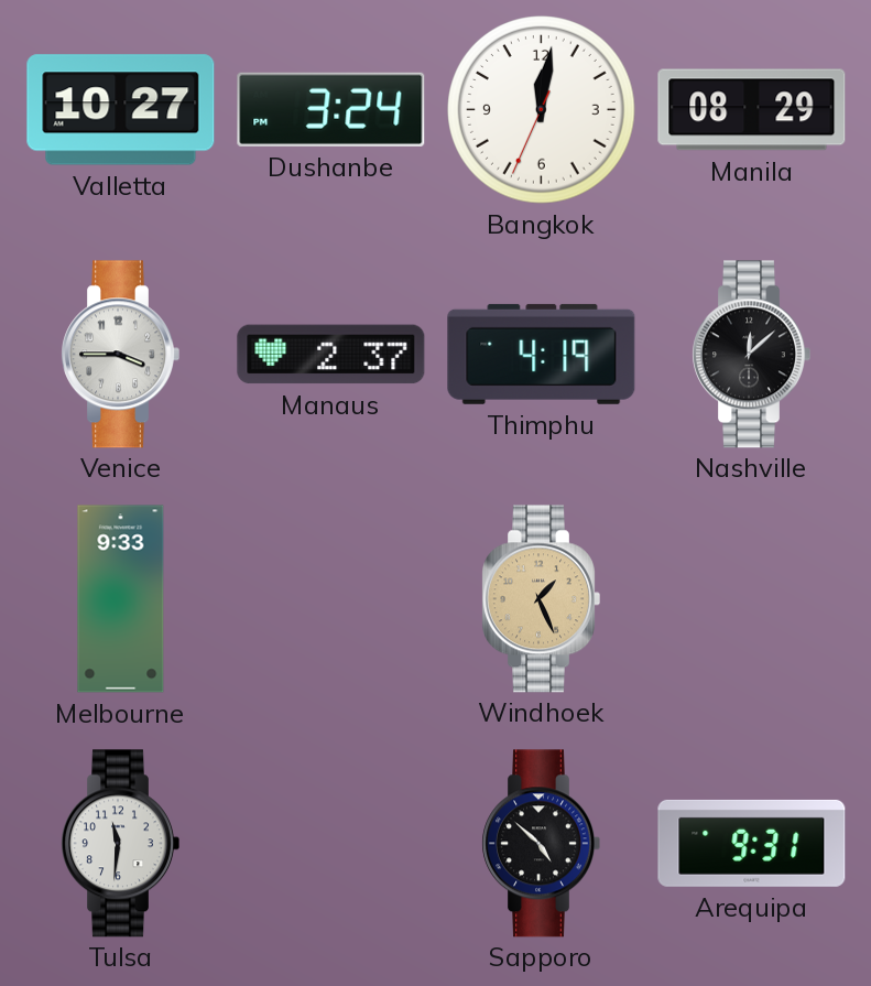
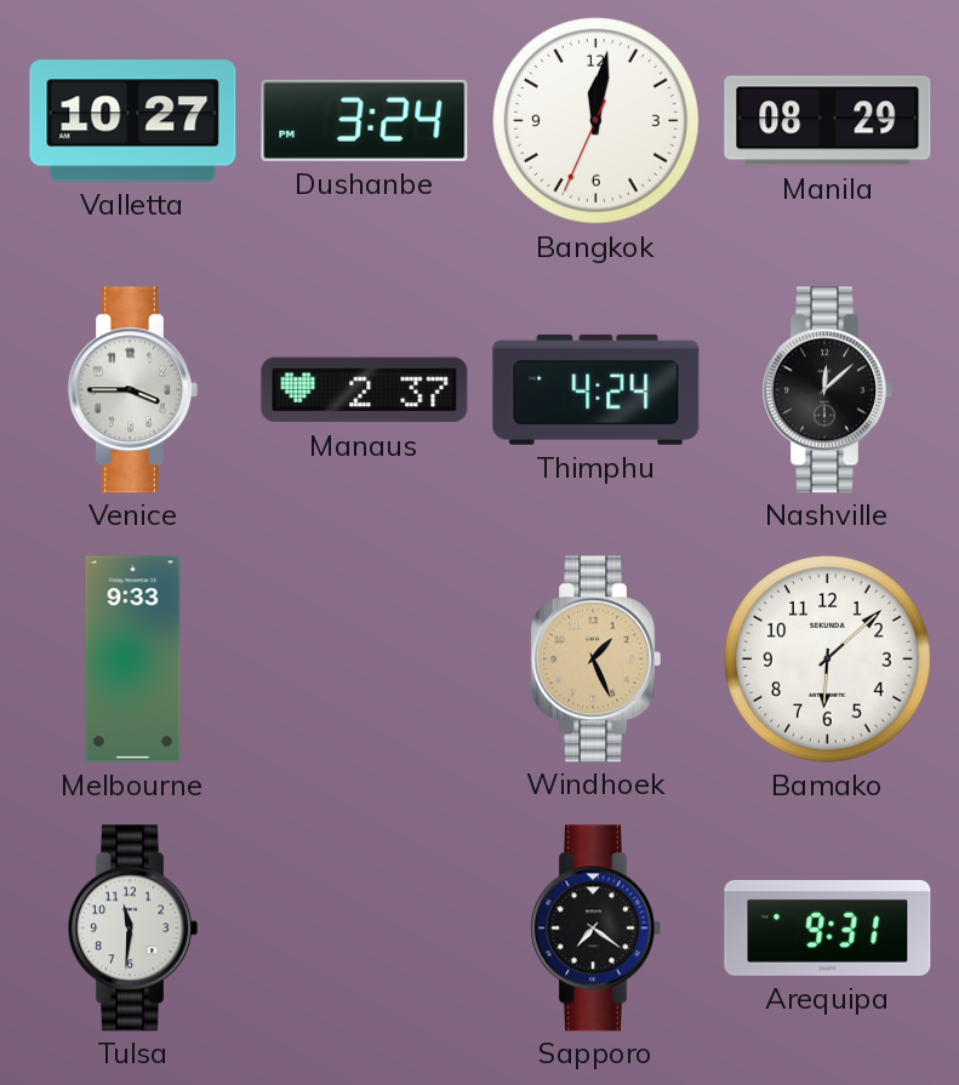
Thimphu: 4:19 -> 4:24 (596, 389)
Bamako: none -> 6:08 (828, 659)
Sapporo: 4:52 -> 7:21 (595, 929)
